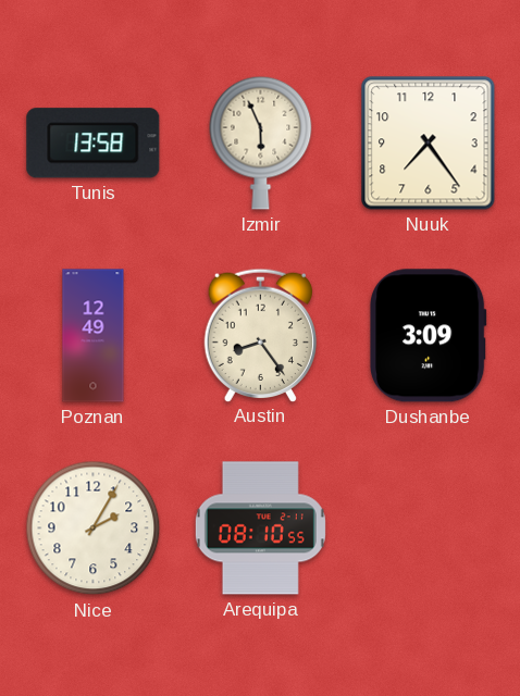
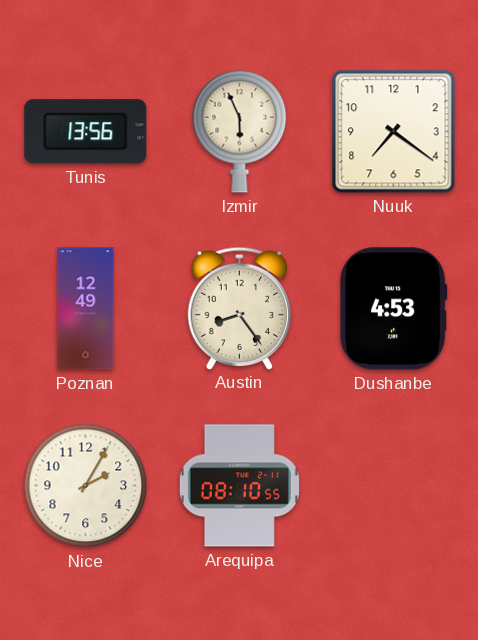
Tunis: 13:58 -> 13:56 (86, 132)
Nuuk: 7:24 -> 7:21 (394, 132)
Dushanbe: 3:09 -> 4:53 (394, 309)
